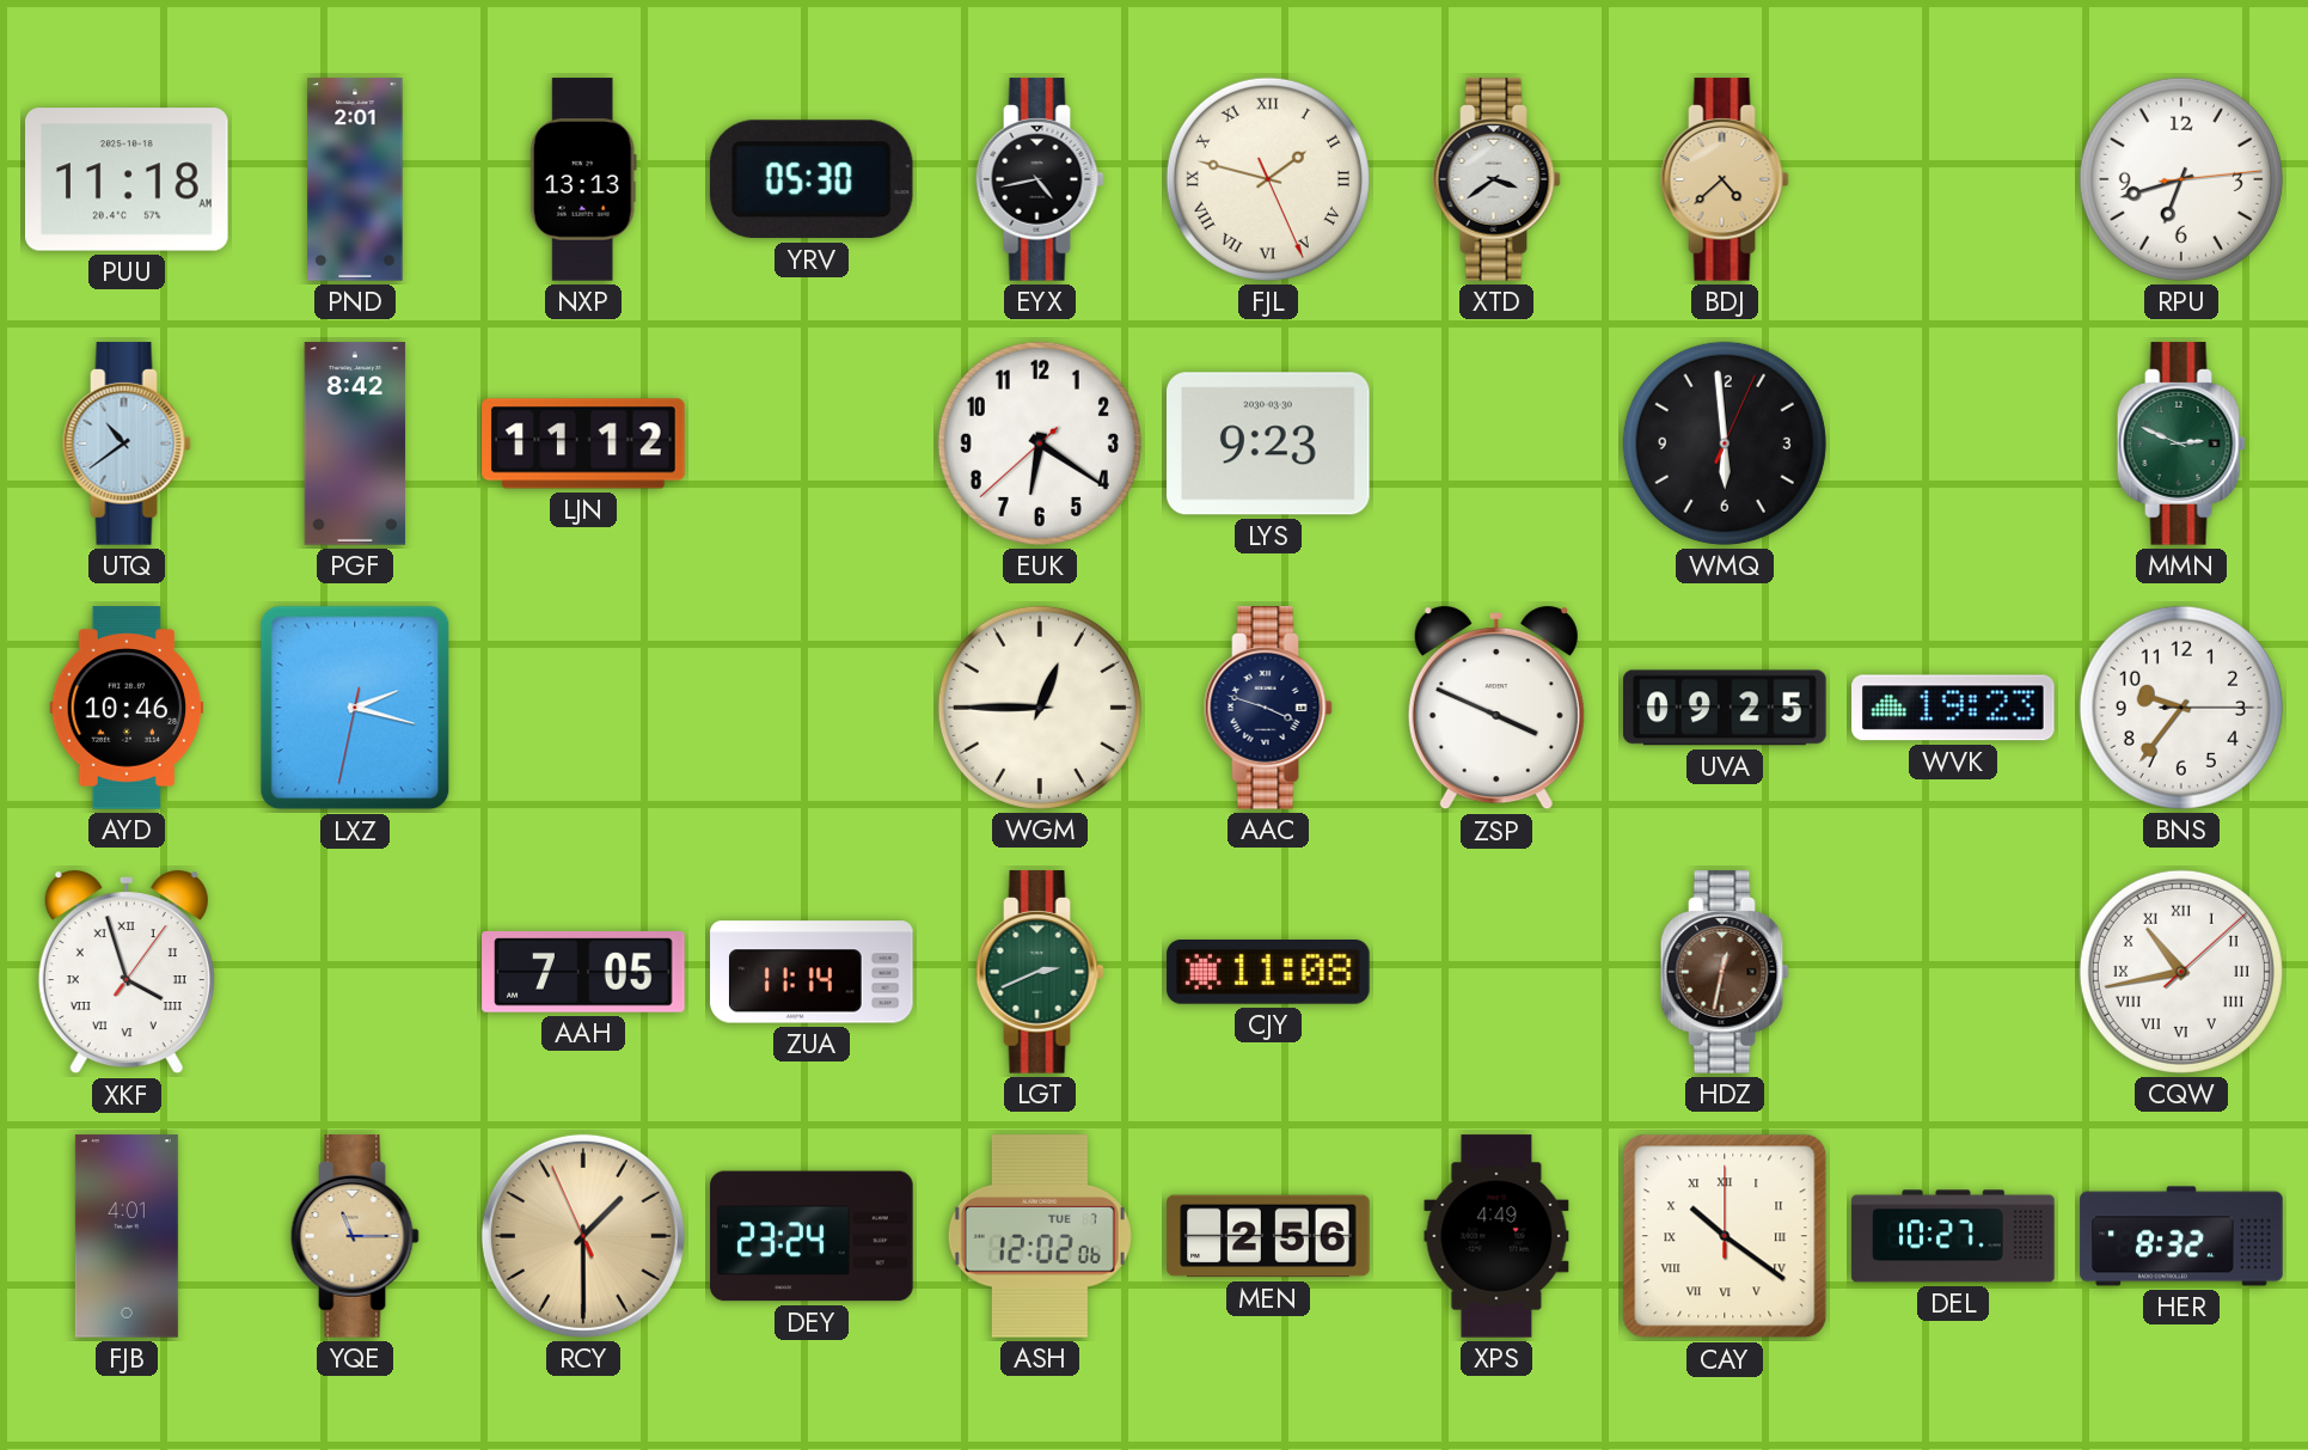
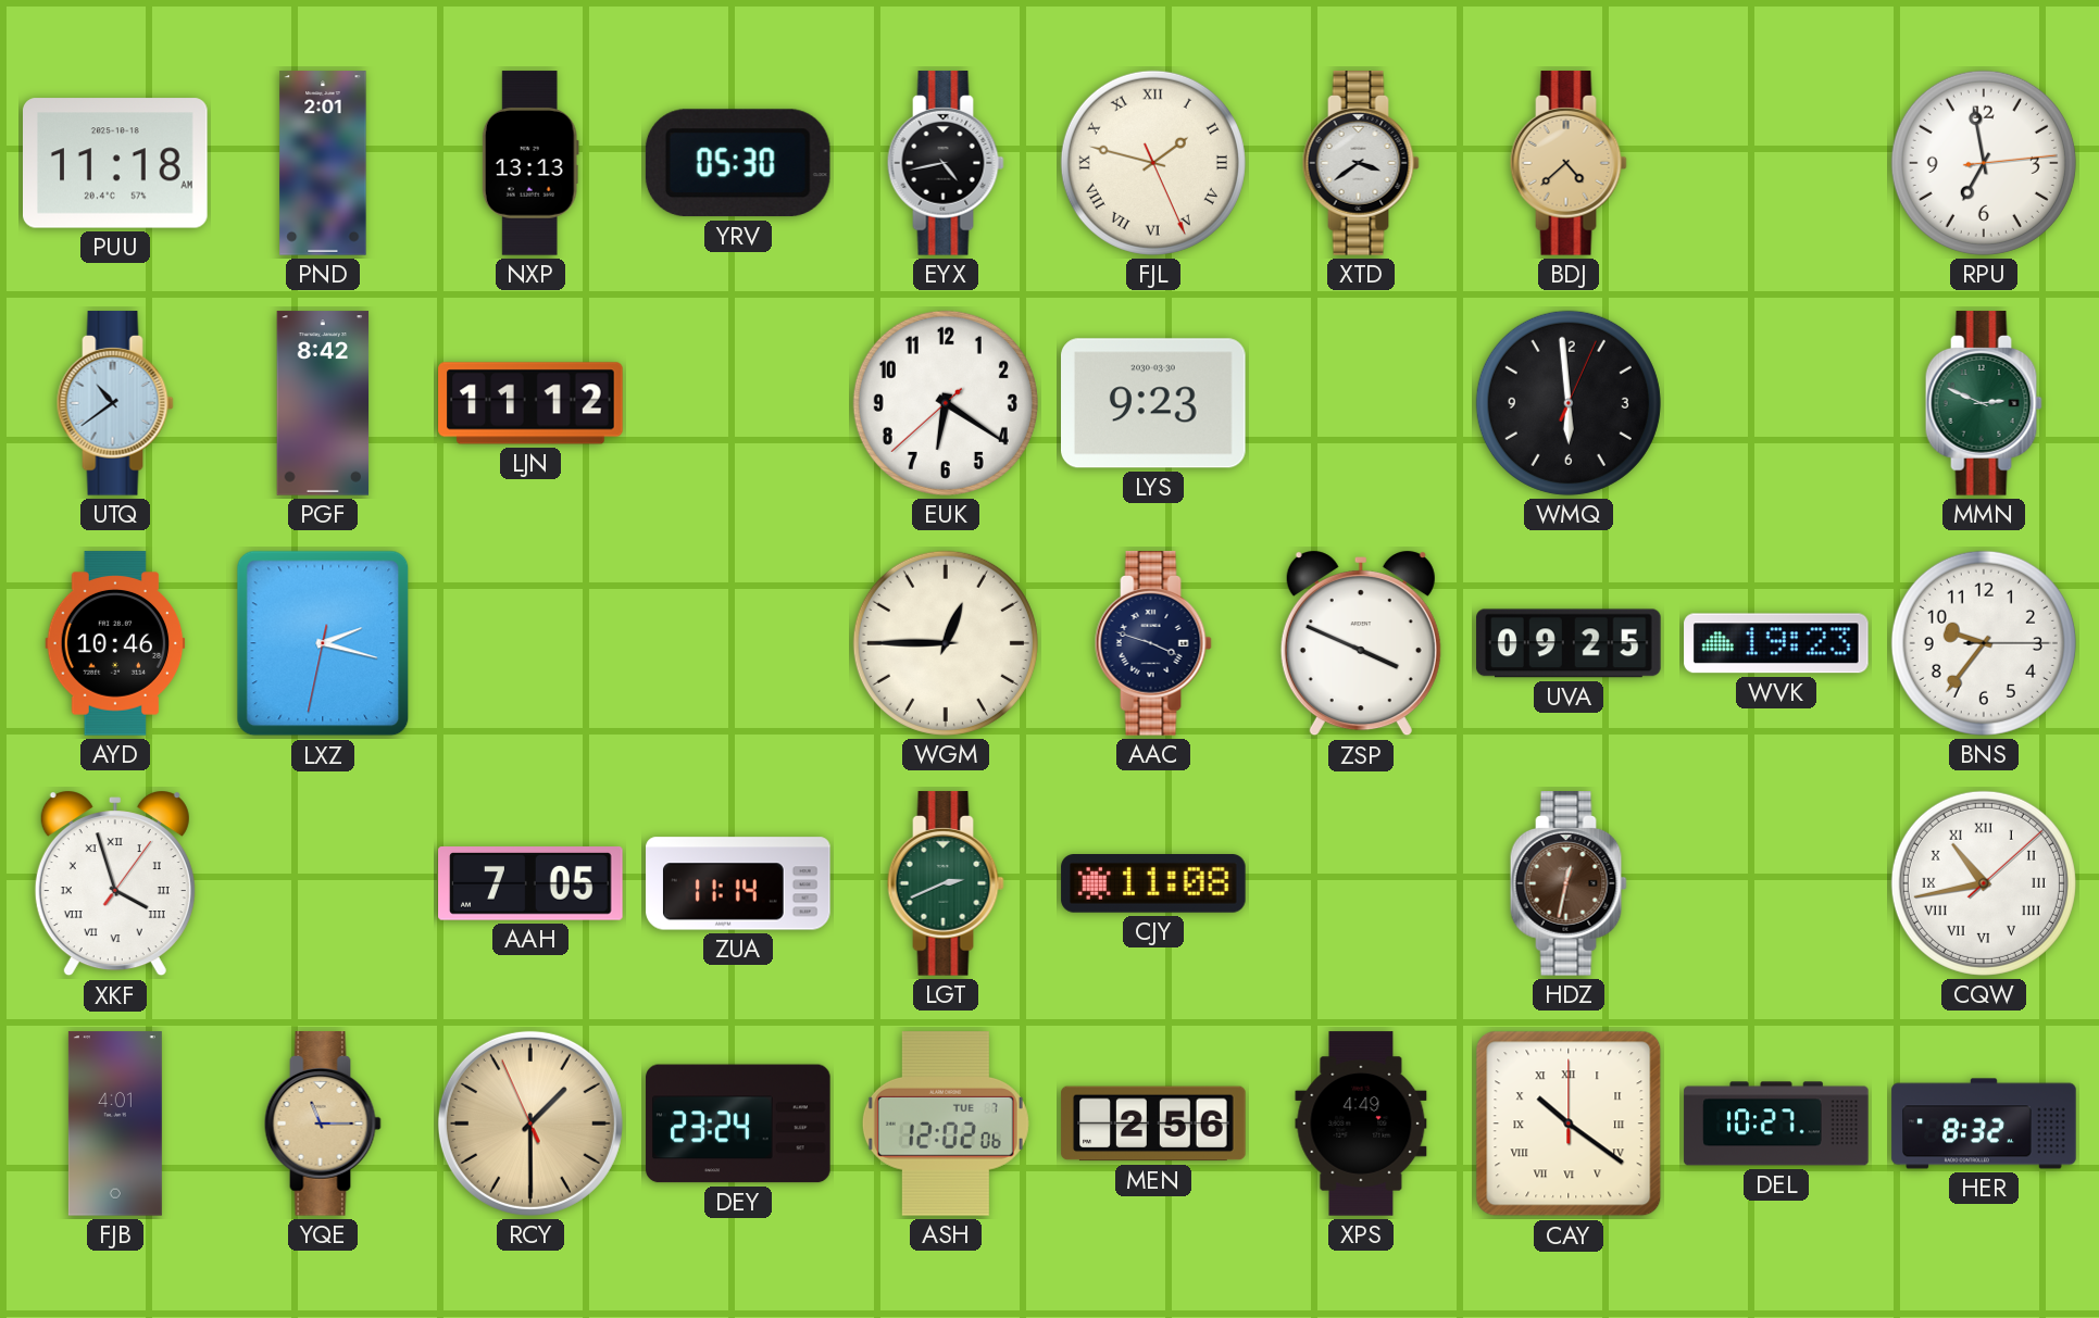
RPU: 6:42 -> 6:58 (1984, 163)
